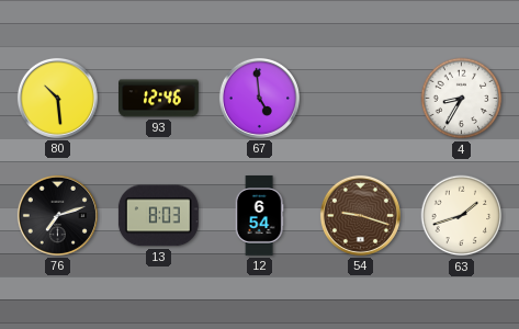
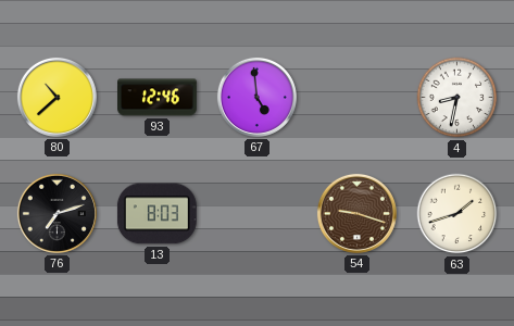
80: 10:29 -> 10:38 (57, 97)
4: 8:35 -> 8:32 (457, 98)
12: 6:54 -> none (259, 216)
